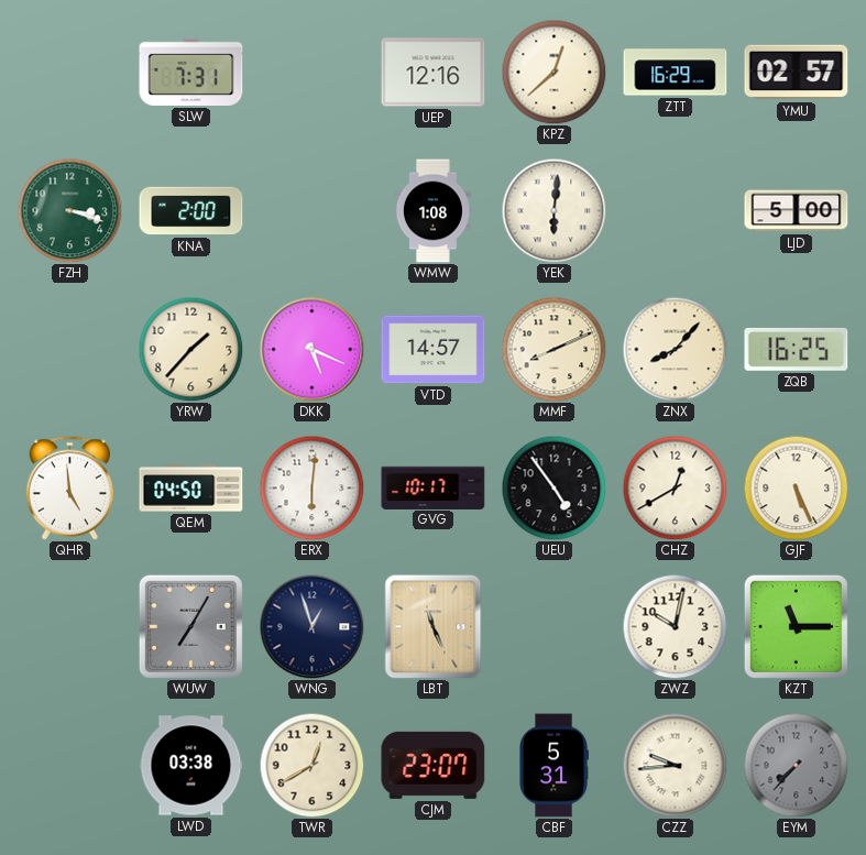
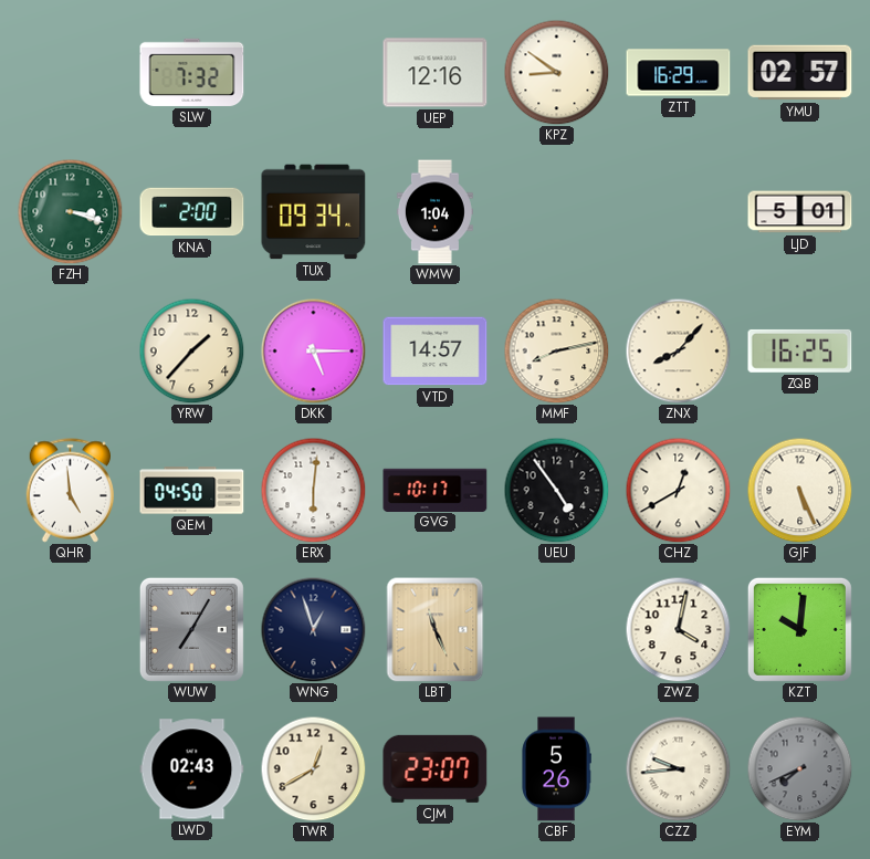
SLW: 7:31 -> 7:32 (192, 72)
KPZ: 12:38 -> 8:51 (556, 72)
TUX: none -> 09:34 (314, 212)
WMW: 1:08 -> 1:04 (434, 212)
YEK: 6:01 -> none (553, 210)
LJD: 5:00 -> 5:01 (800, 212)
DKK: 5:19 -> 5:15 (313, 350)
MMF: 8:11 -> 8:13 (556, 350)
ZWZ: 10:02 -> 4:02 (678, 629)
KZT: 11:15 -> 10:01 (799, 629)
LWD: 03:38 -> 02:43 (192, 769)
CBF: 5:31 -> 5:26 (556, 769)
EYM: 7:37 -> 7:41 (799, 768)
